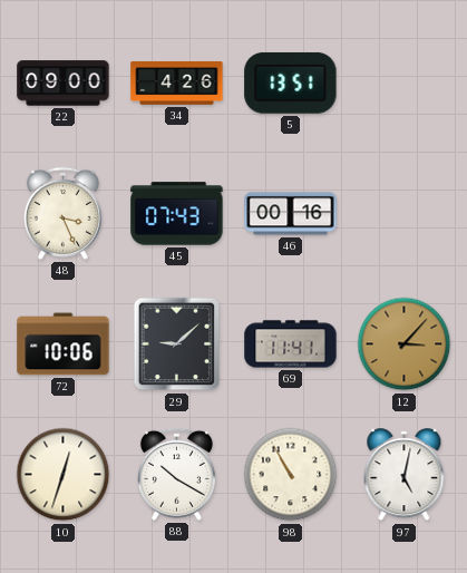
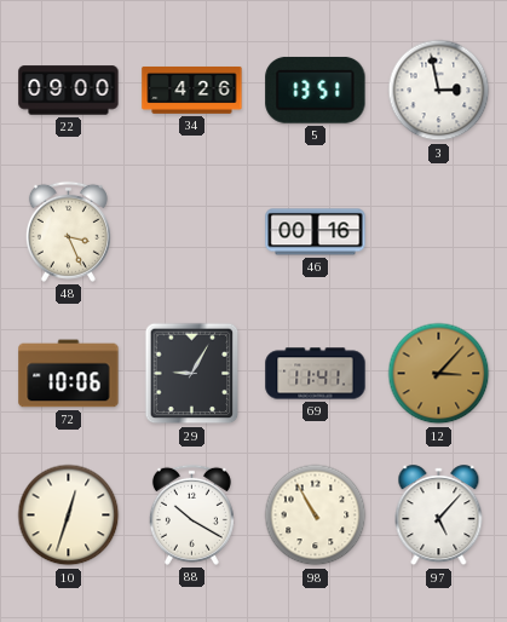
3: none -> 2:58 (439, 91)
45: 07:43 -> none (177, 214)
29: 9:08 -> 9:05 (192, 374)
97: 5:02 -> 5:07 (439, 516)
